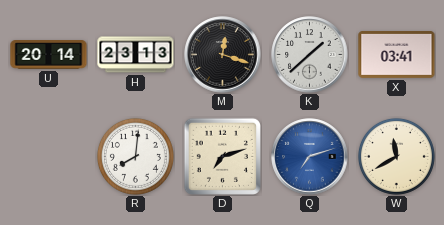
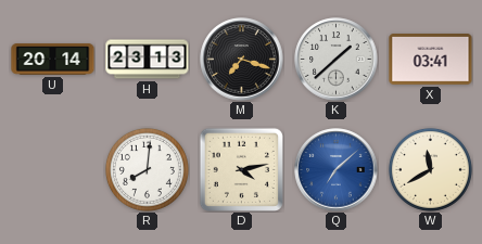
M: 12:18 -> 7:18 (242, 60)
D: 7:12 -> 4:13 (241, 169)
Q: 7:12 -> 7:08 (337, 170)
